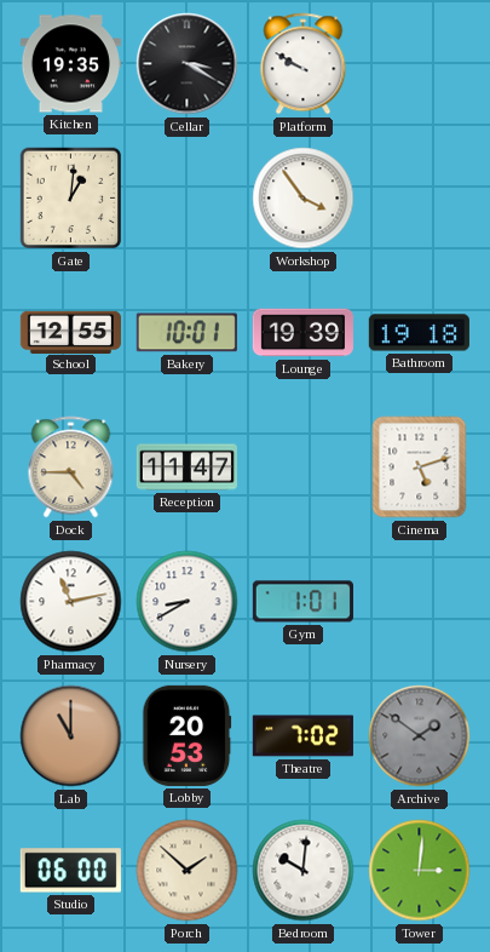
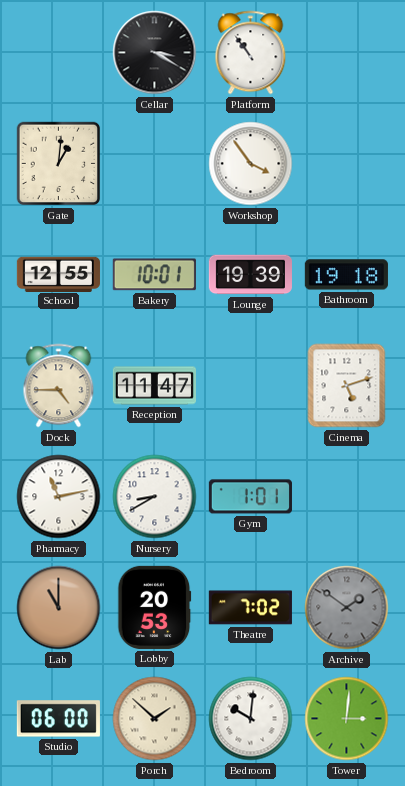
Kitchen: 19:35 -> none (70, 64)
Platform: 9:50 -> 10:54 (251, 53)
